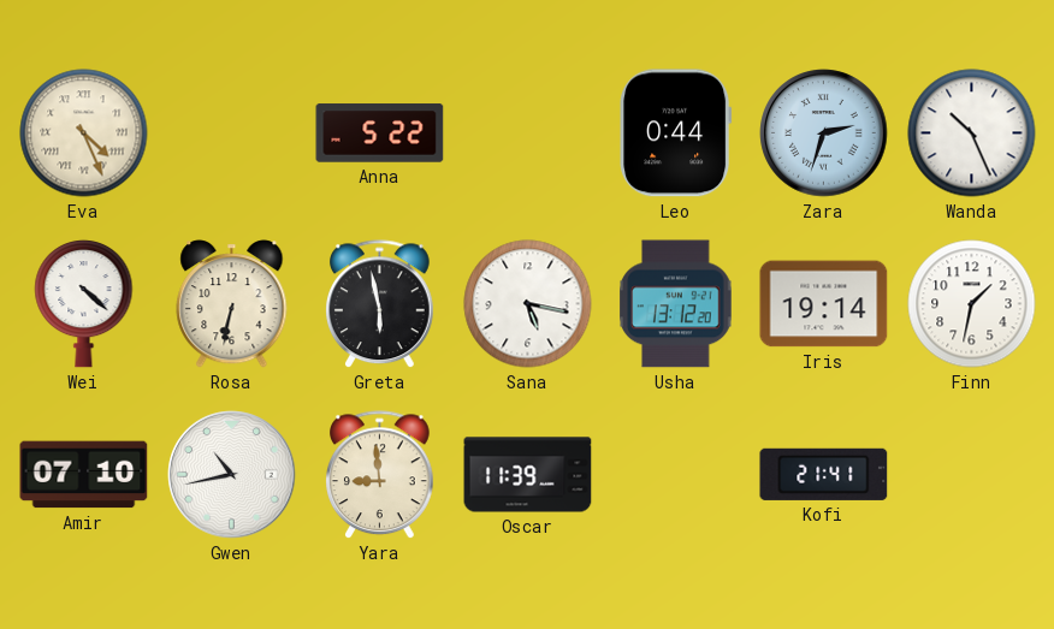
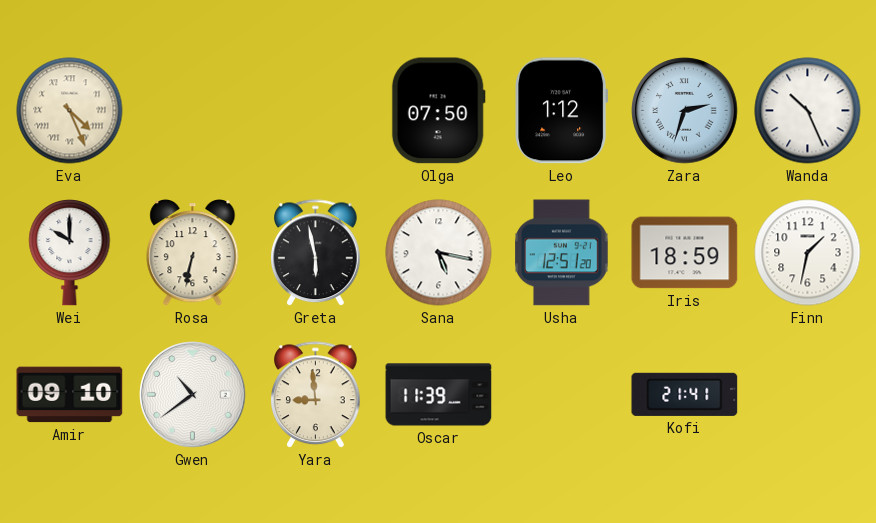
Anna: 5:22 -> none (380, 133)
Olga: none -> 07:50 (438, 111)
Leo: 0:44 -> 1:12 (562, 111)
Wei: 4:22 -> 10:00 (70, 252)
Usha: 13:12 -> 12:51 (562, 253)
Iris: 19:14 -> 18:59 (685, 253)
Amir: 07:10 -> 09:10 (70, 395)
Gwen: 10:43 -> 10:39 (193, 395)
